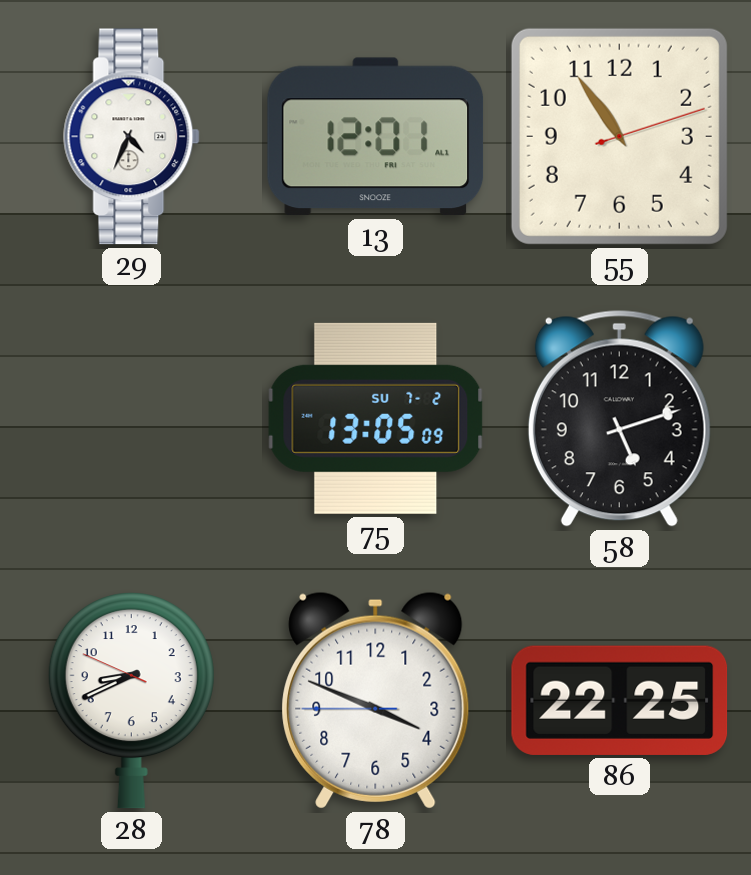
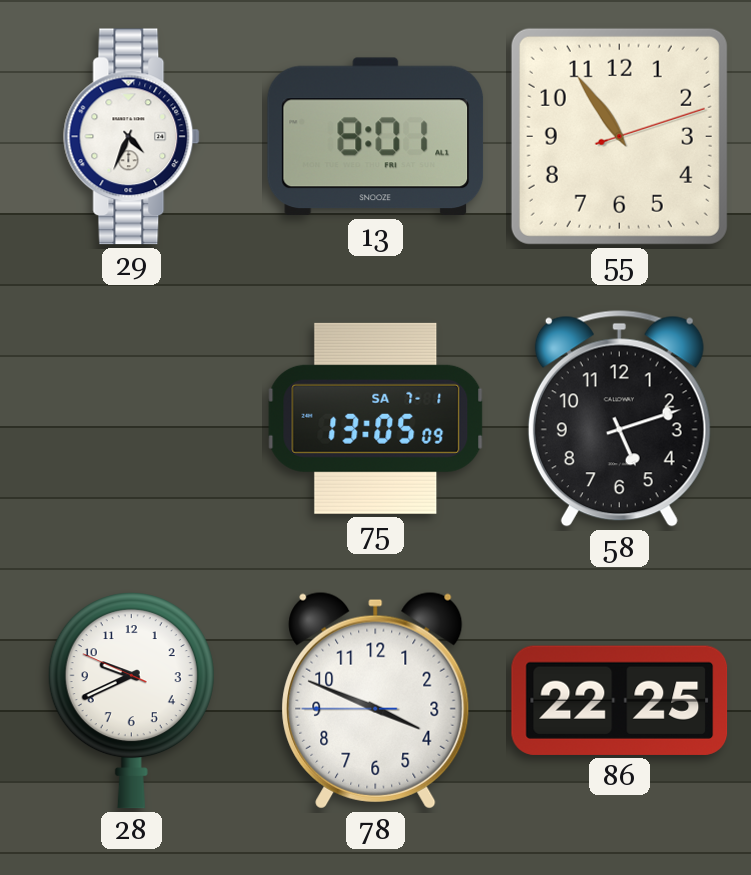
13: 12:01 -> 8:01 (376, 137)
75 date: SU 7-2 -> SA 7-1 (376, 418)
28: 8:40 -> 9:40 (131, 701)
